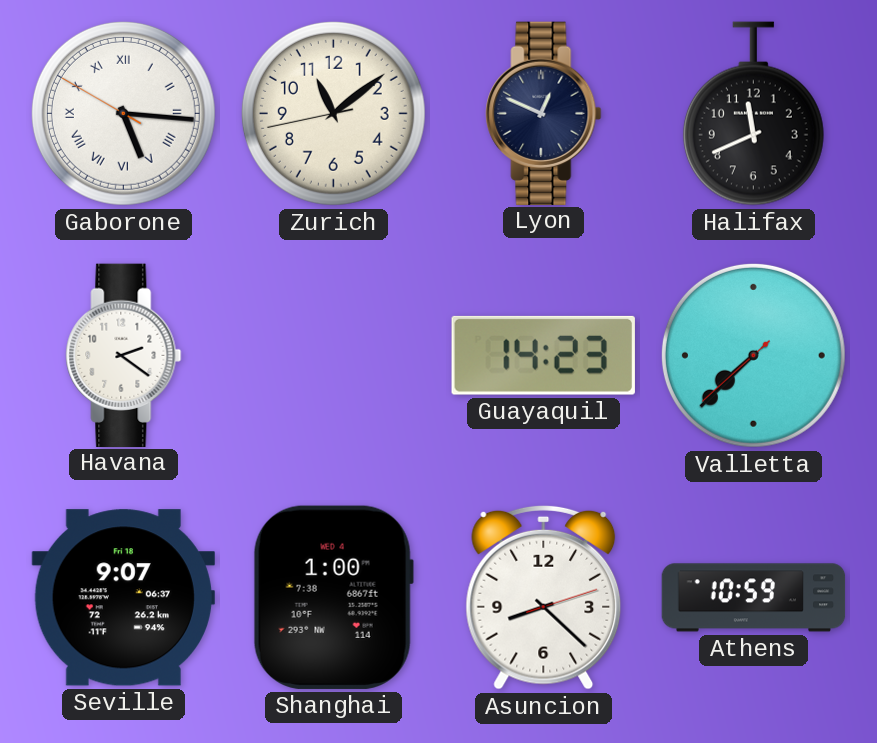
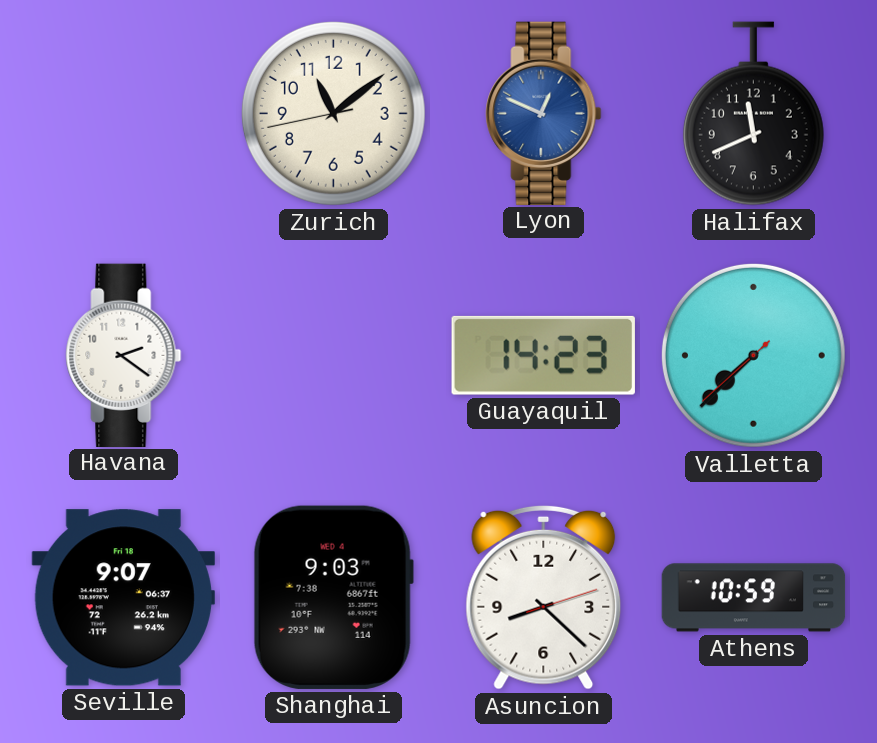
Gaborone: 5:15 -> none (123, 113)
Lyon dial: navy -> blue (544, 113)
Shanghai: 1:00 -> 9:03 (333, 597)
